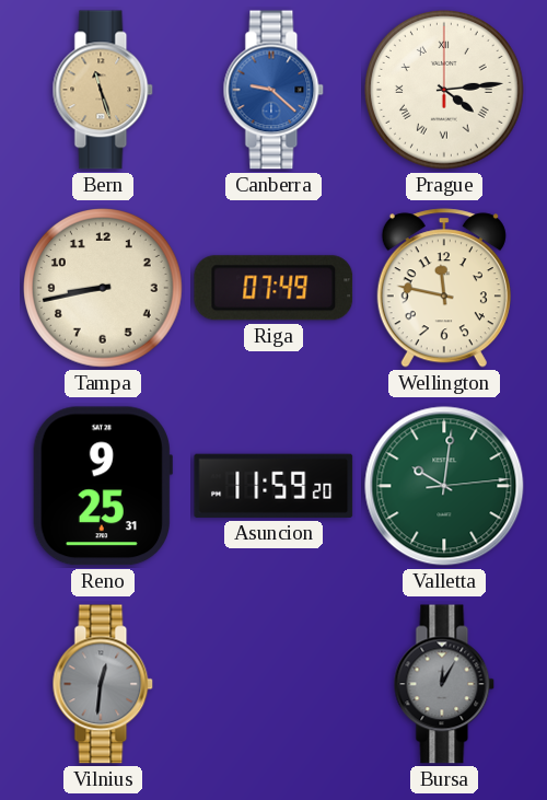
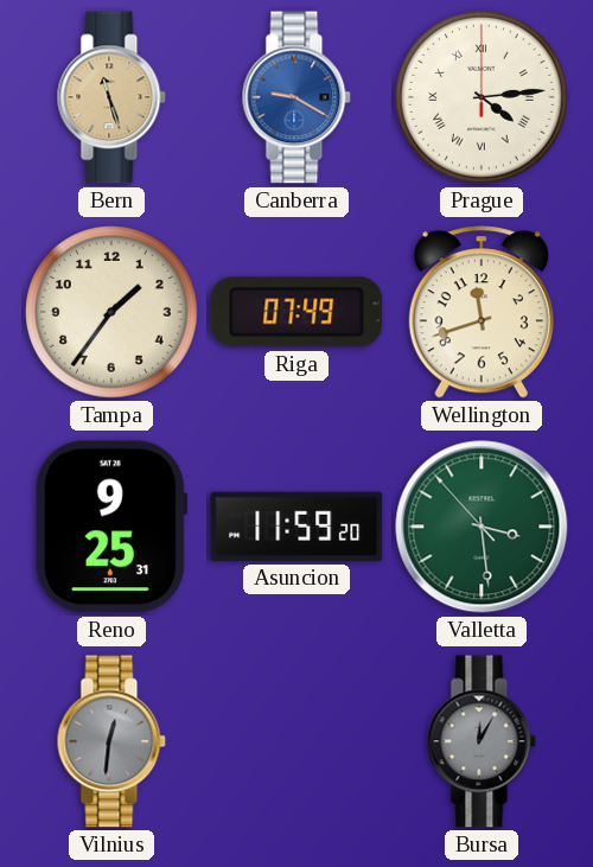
Canberra: 9:22 -> 9:20 (296, 97)
Tampa: 8:43 -> 1:36 (113, 313)
Wellington: 11:47 -> 11:42 (482, 312)
Valletta: 10:01 -> 3:28 (482, 527)
